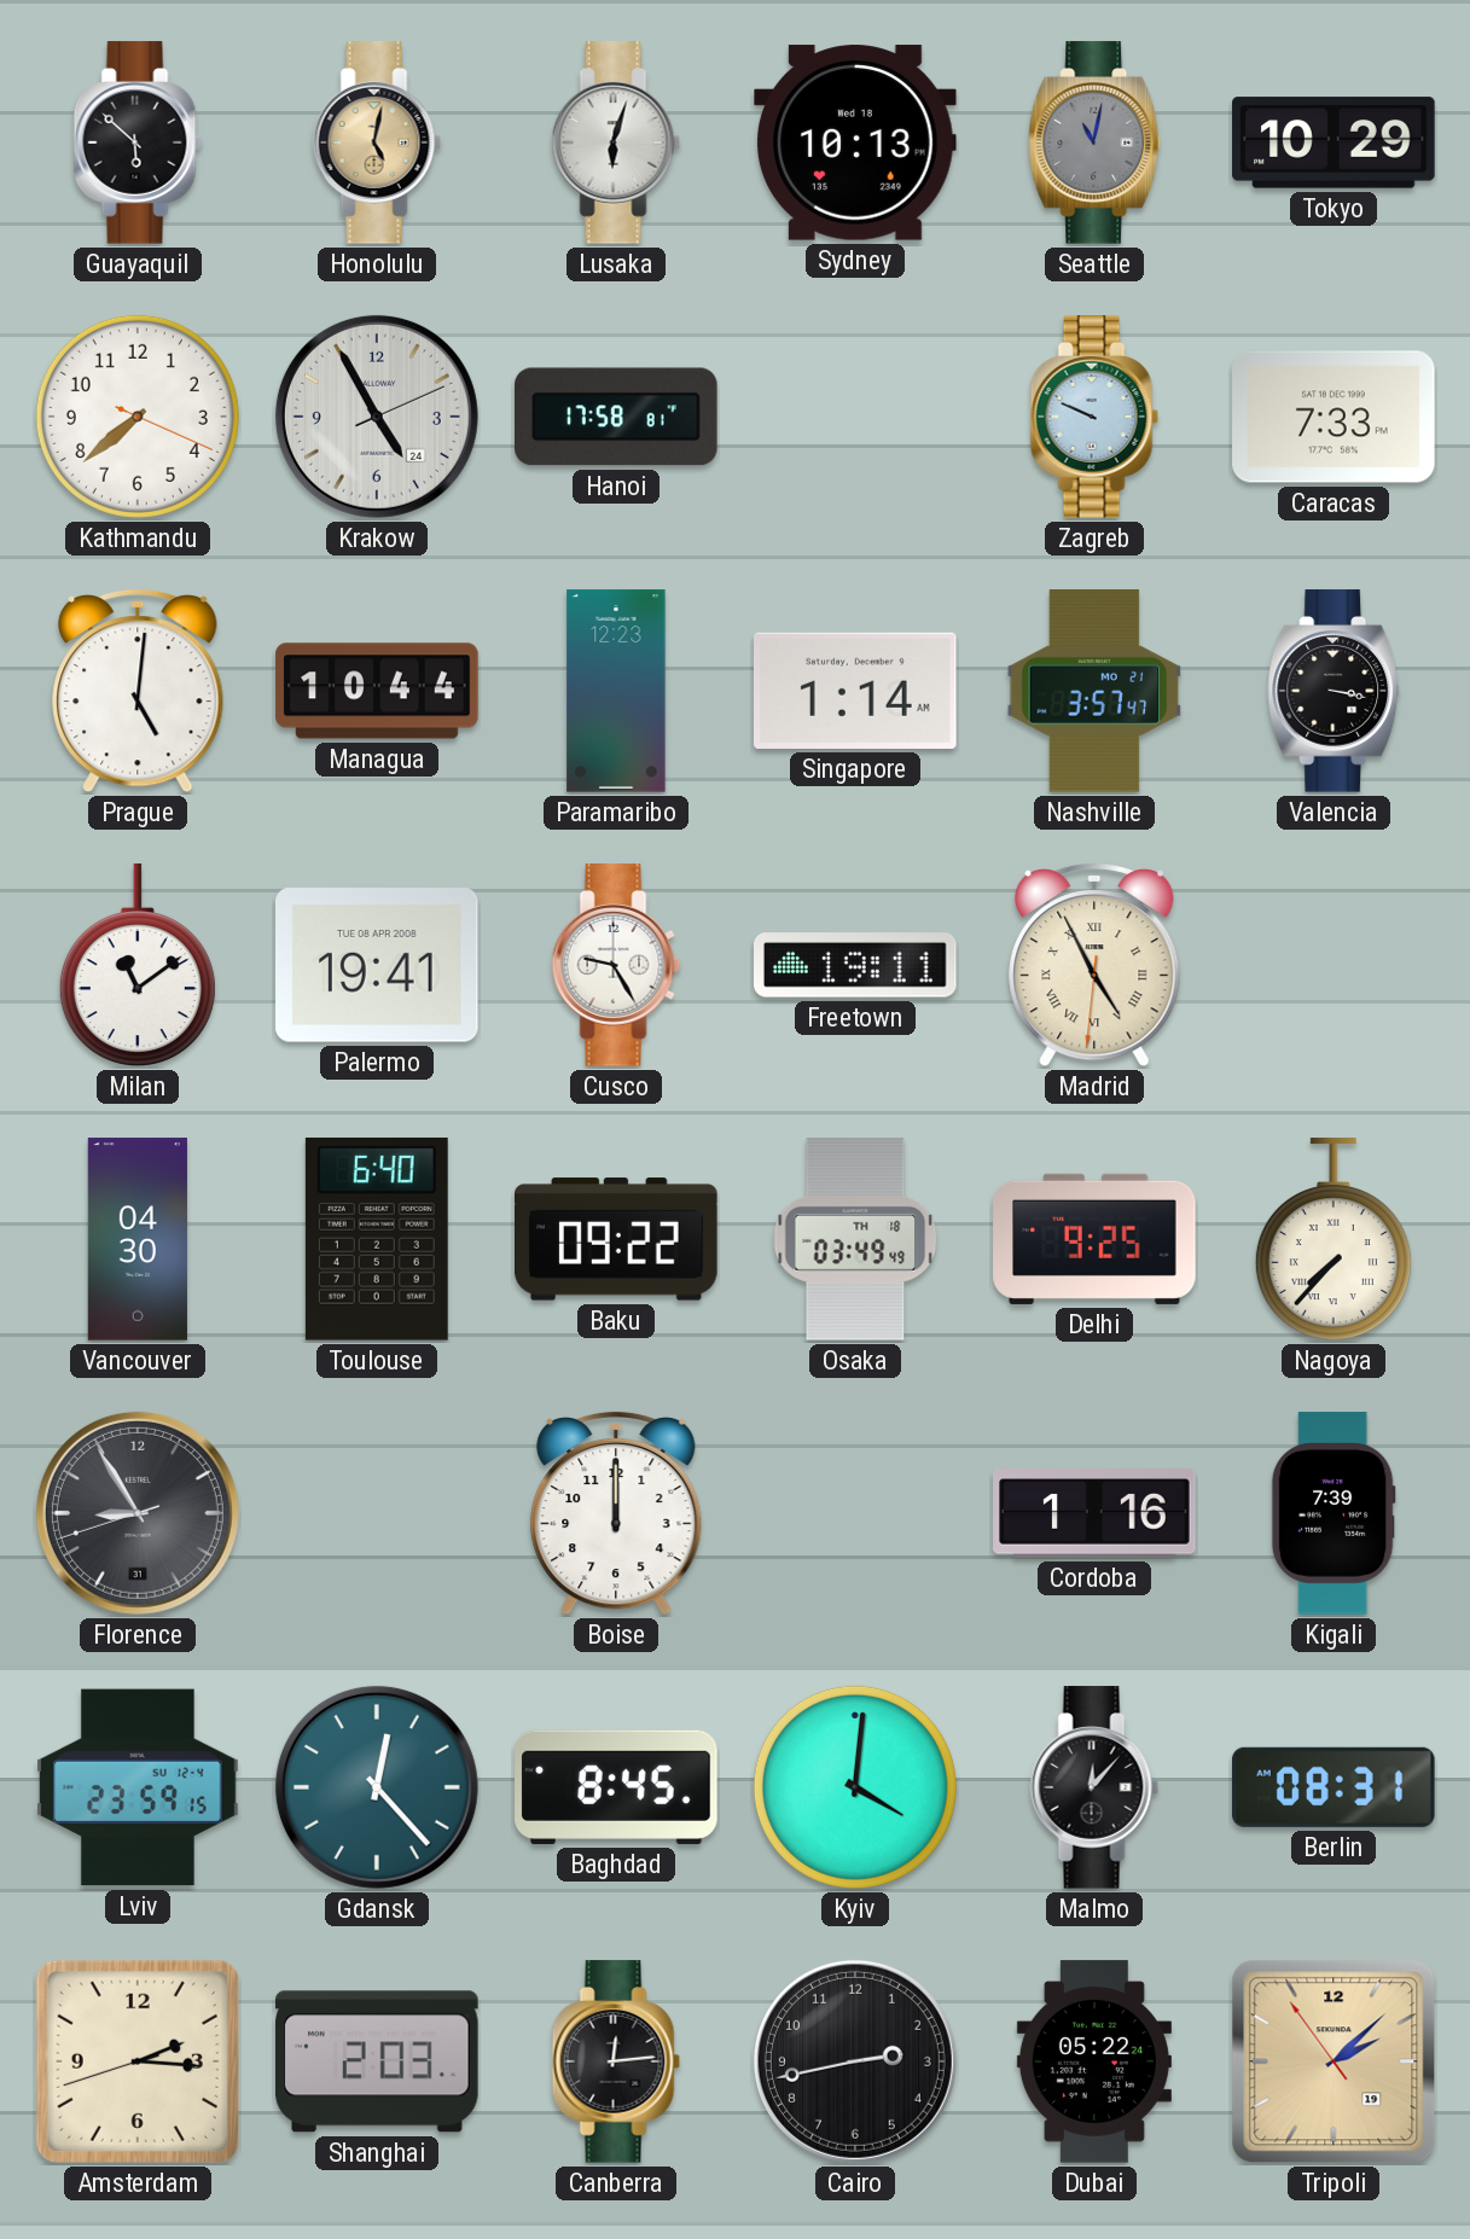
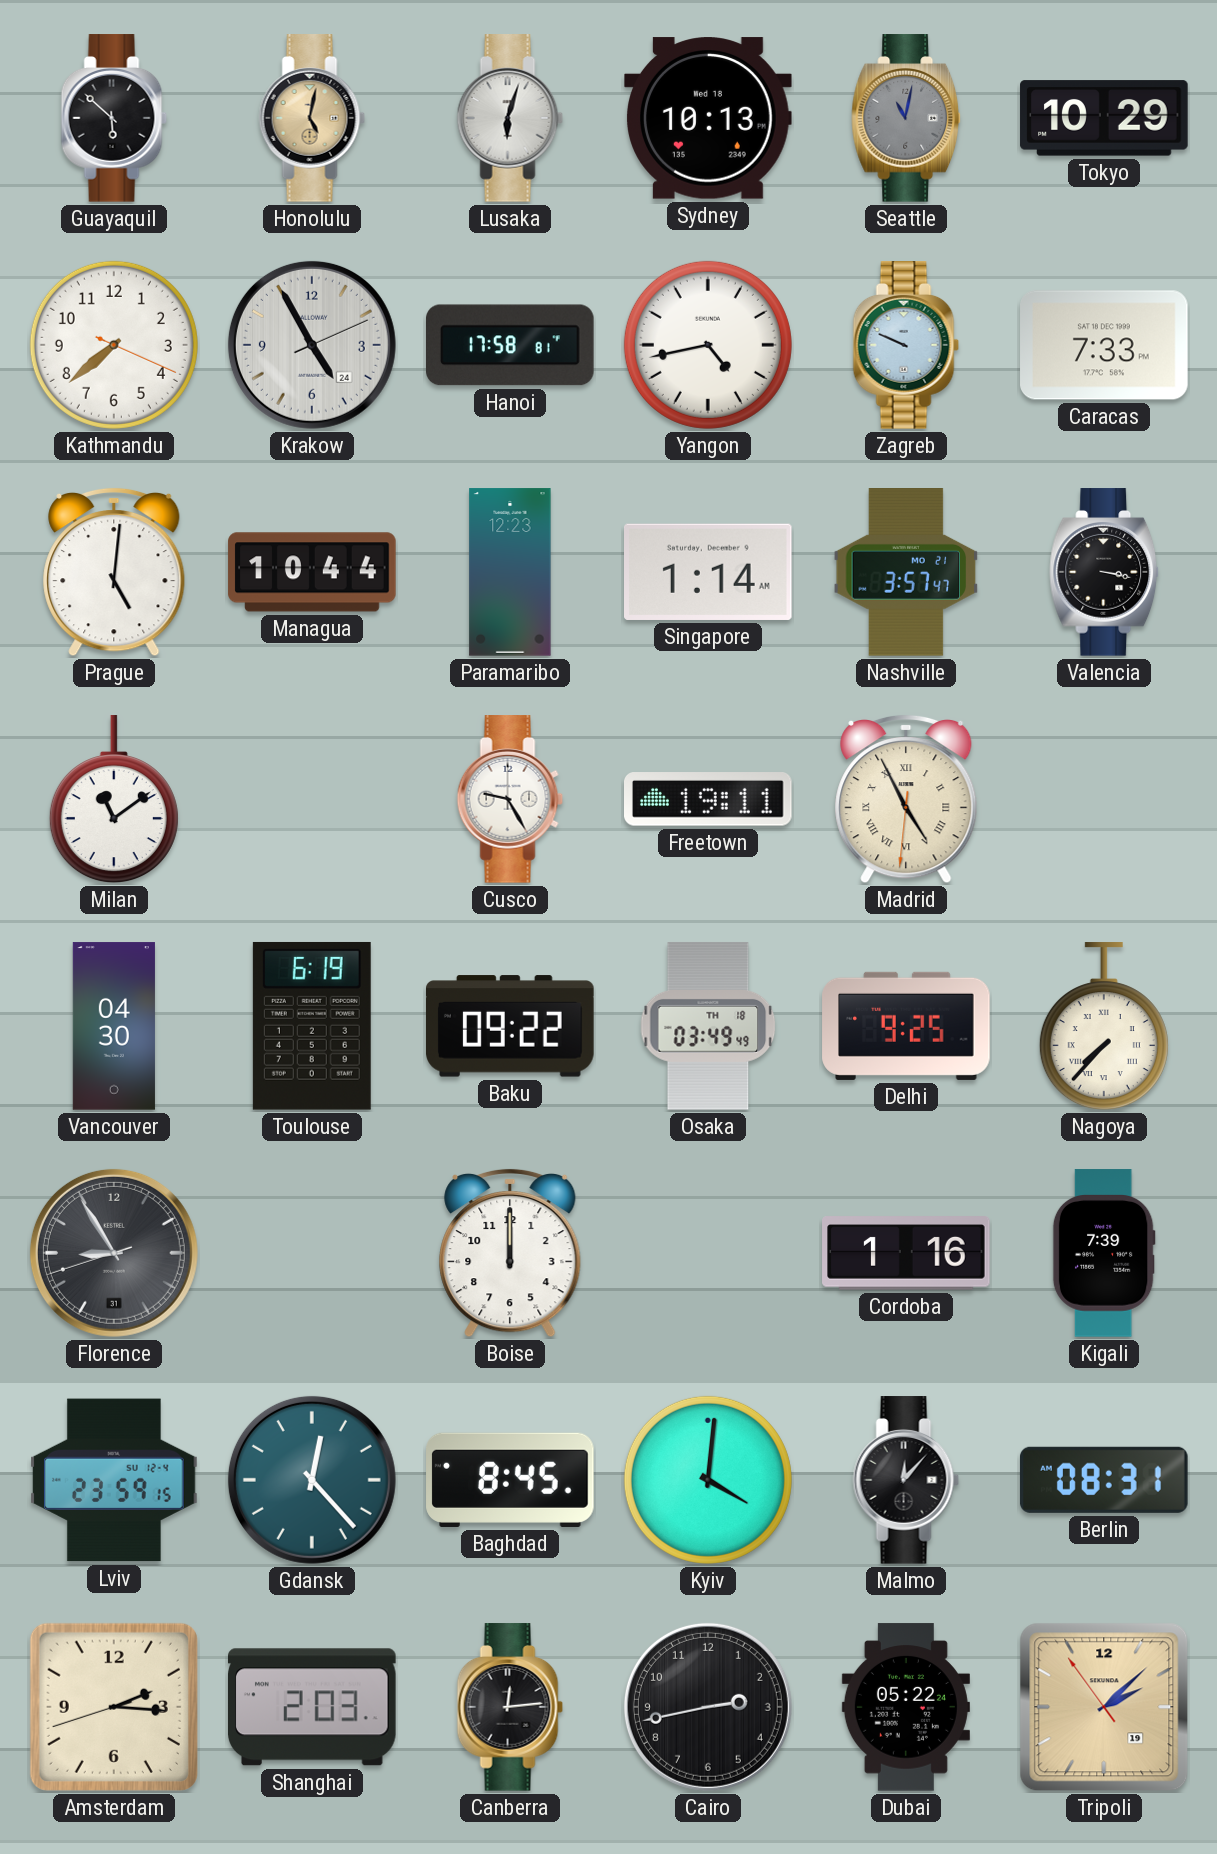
Yangon: none -> 4:43 (708, 345)
Palermo: 19:41 -> none (378, 965)
Toulouse: 6:40 -> 6:19 (312, 1026)
